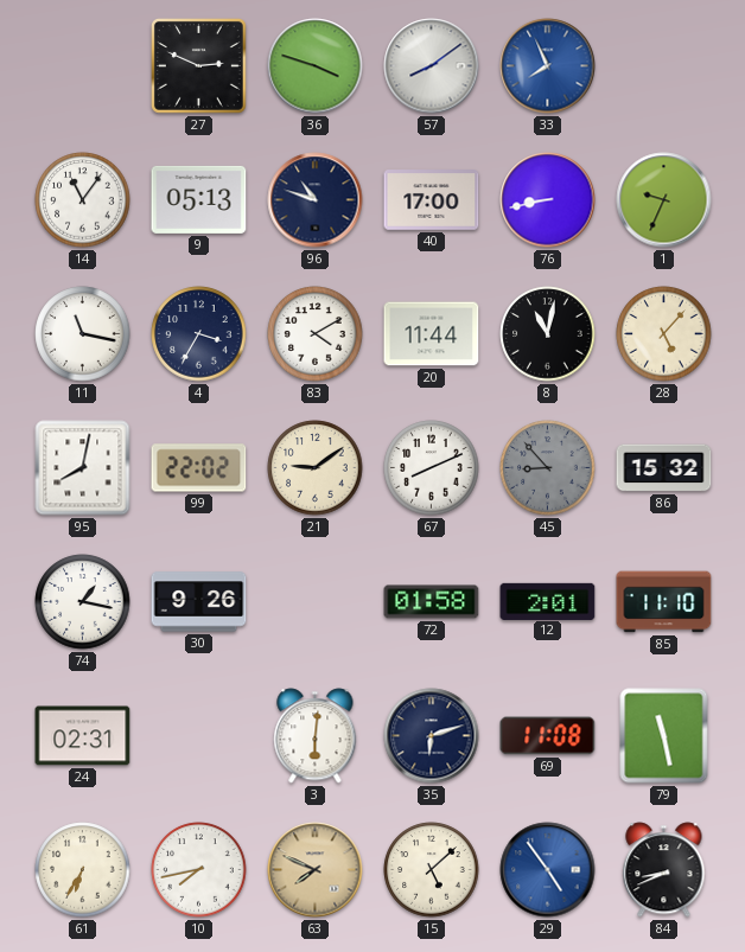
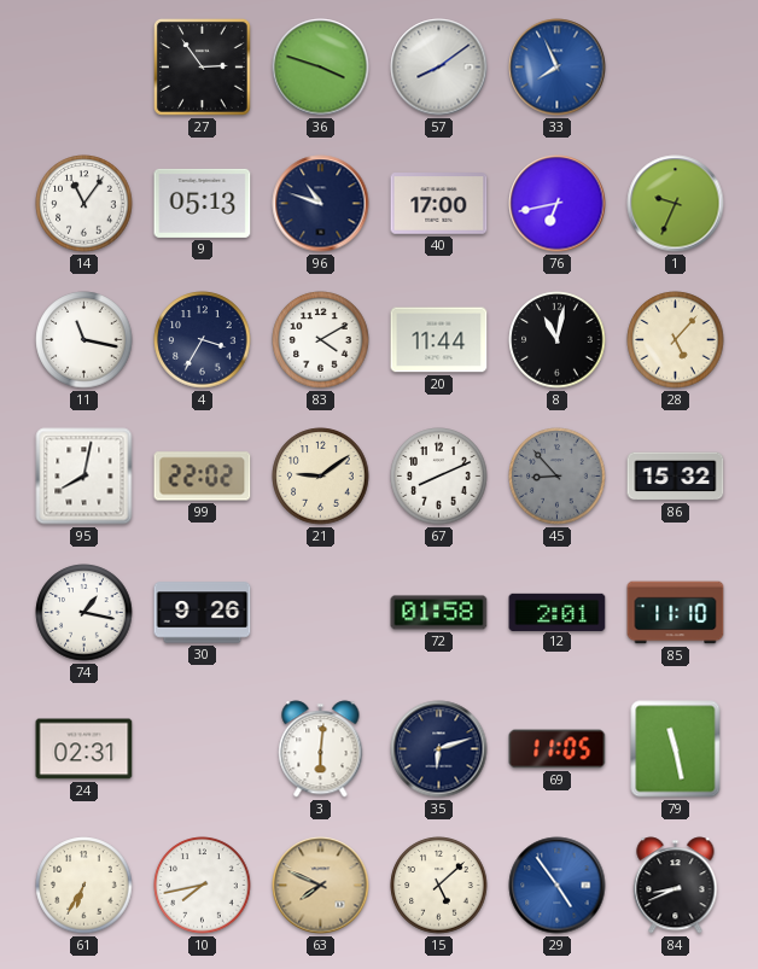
27: 2:49 -> 2:54 (202, 66)
76: 8:43 -> 6:43 (558, 204)
69: 11:08 -> 11:05 (558, 749)
